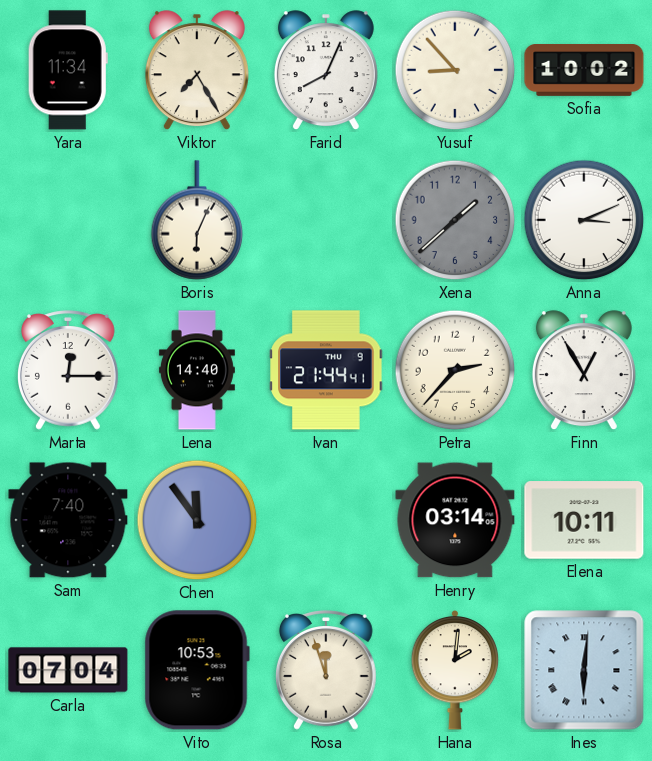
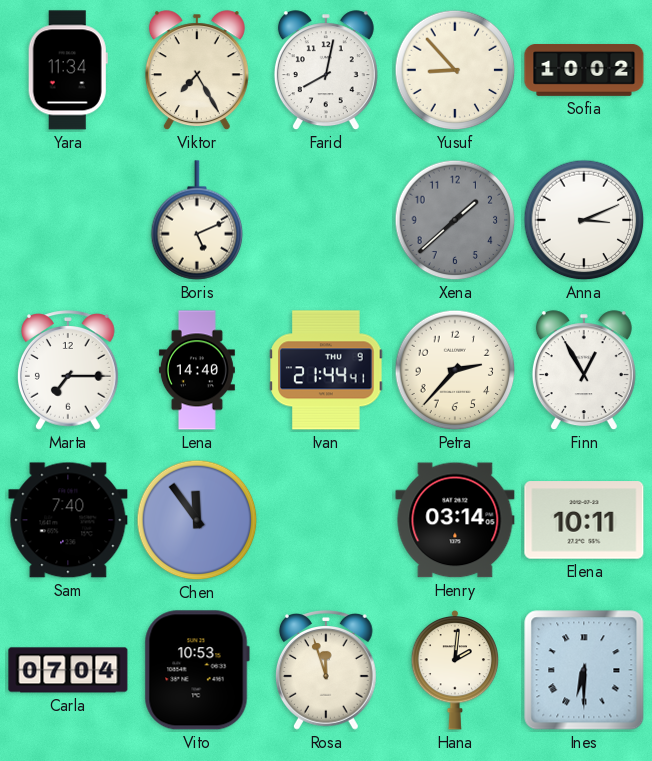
Farid: 8:04 -> 8:02 (326, 71)
Boris: 6:04 -> 5:11 (197, 220)
Marta: 12:15 -> 7:15 (69, 370)
Ines: 6:01 -> 6:30 (584, 670)
